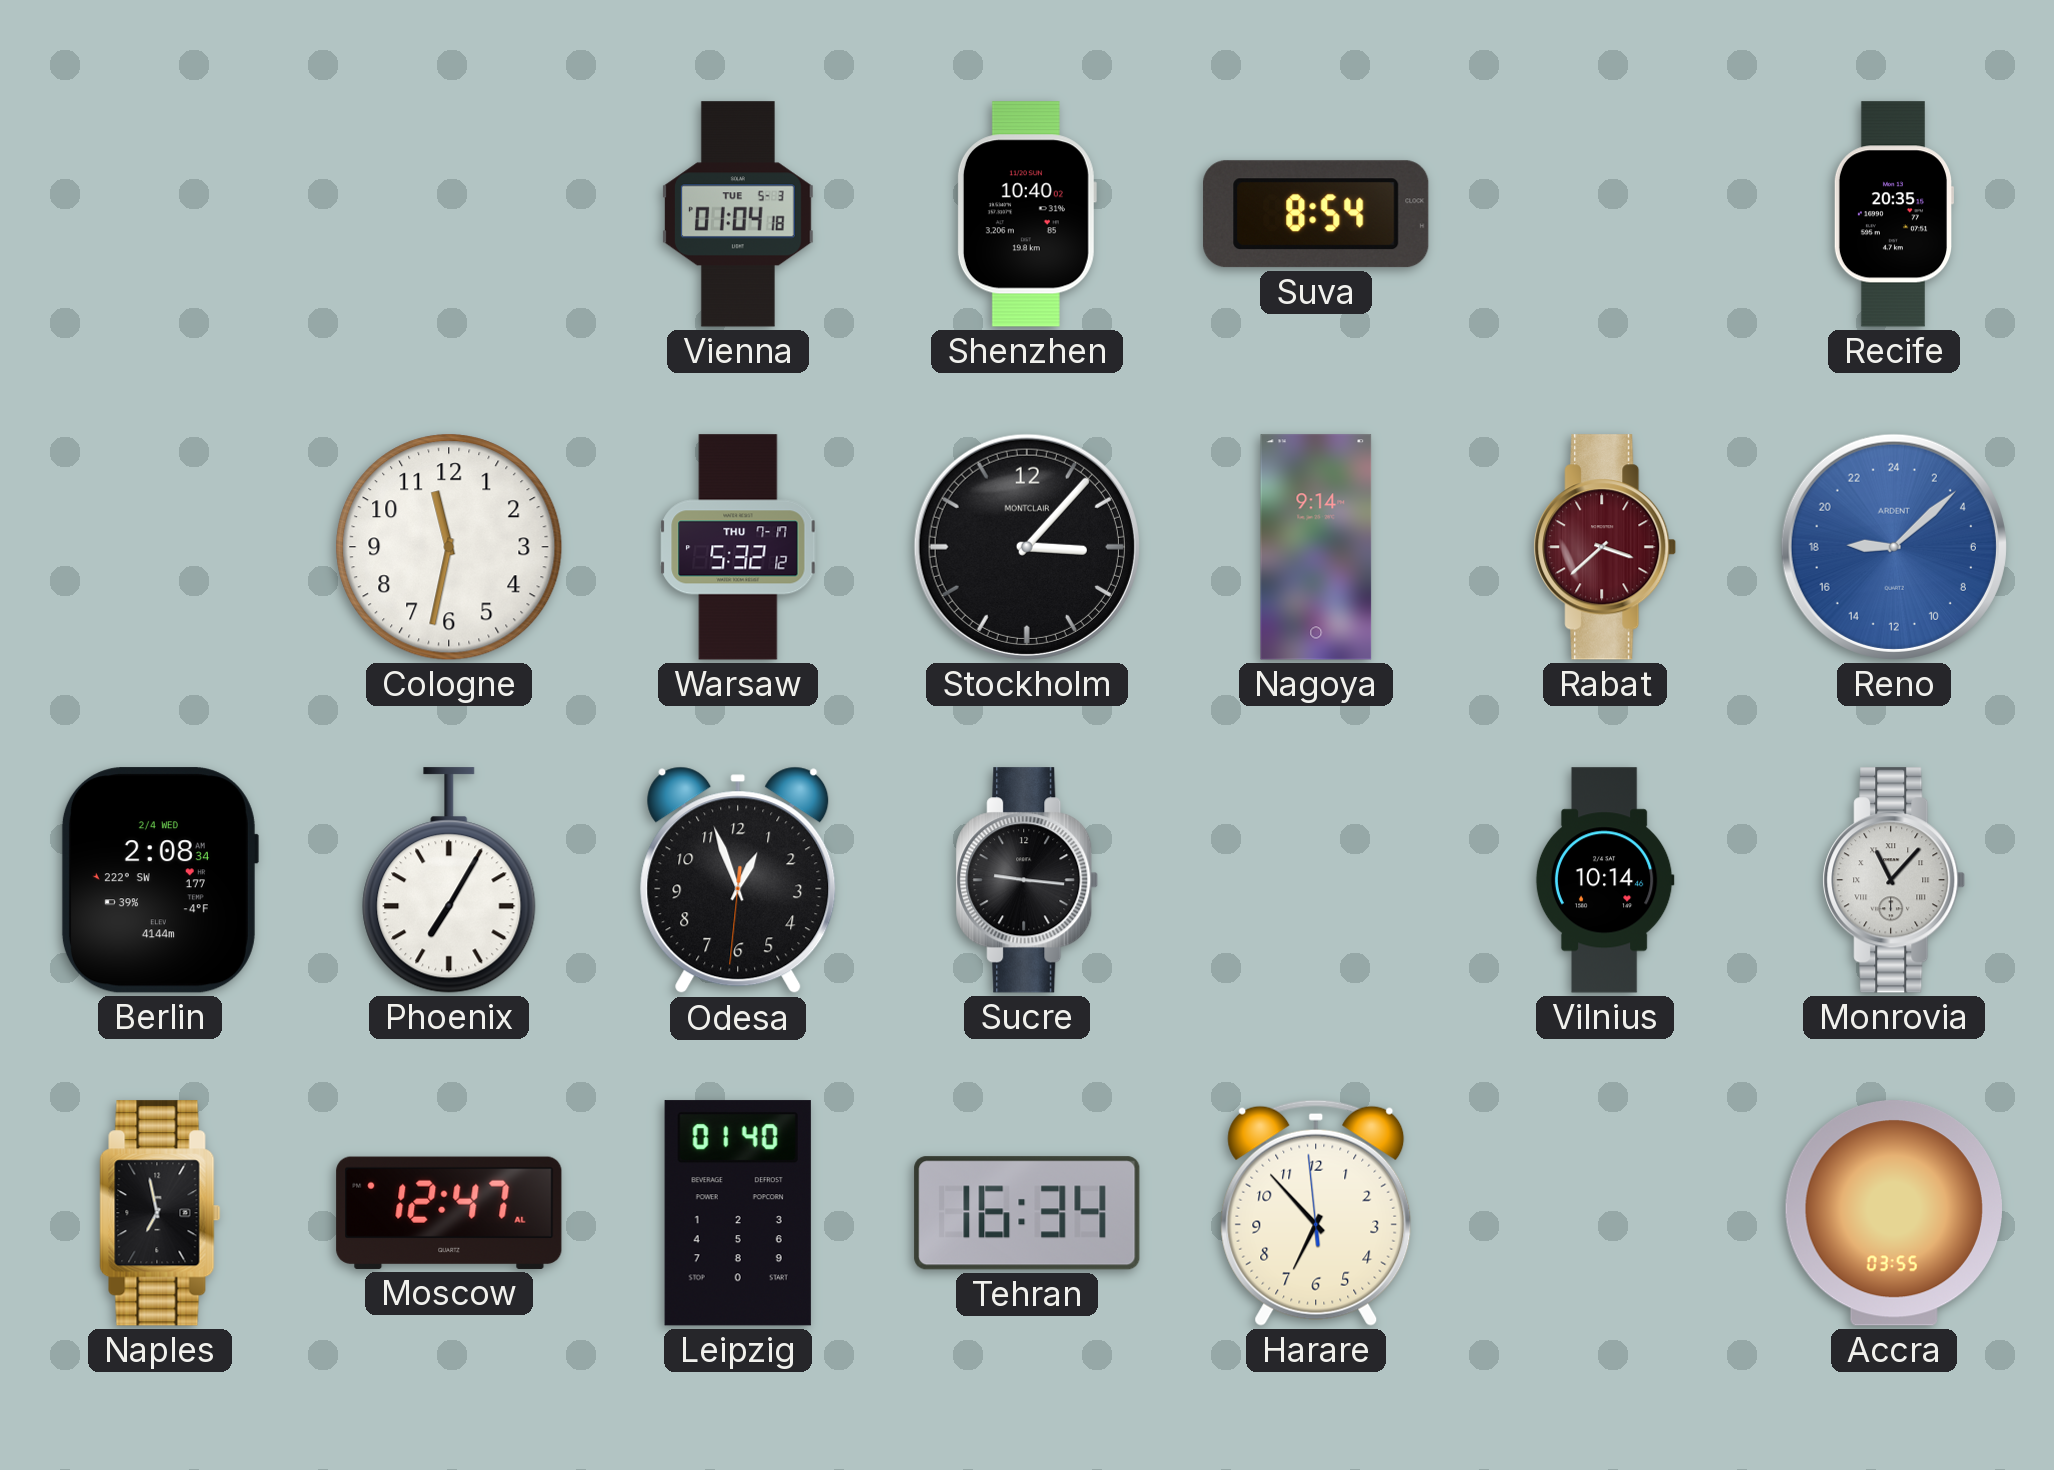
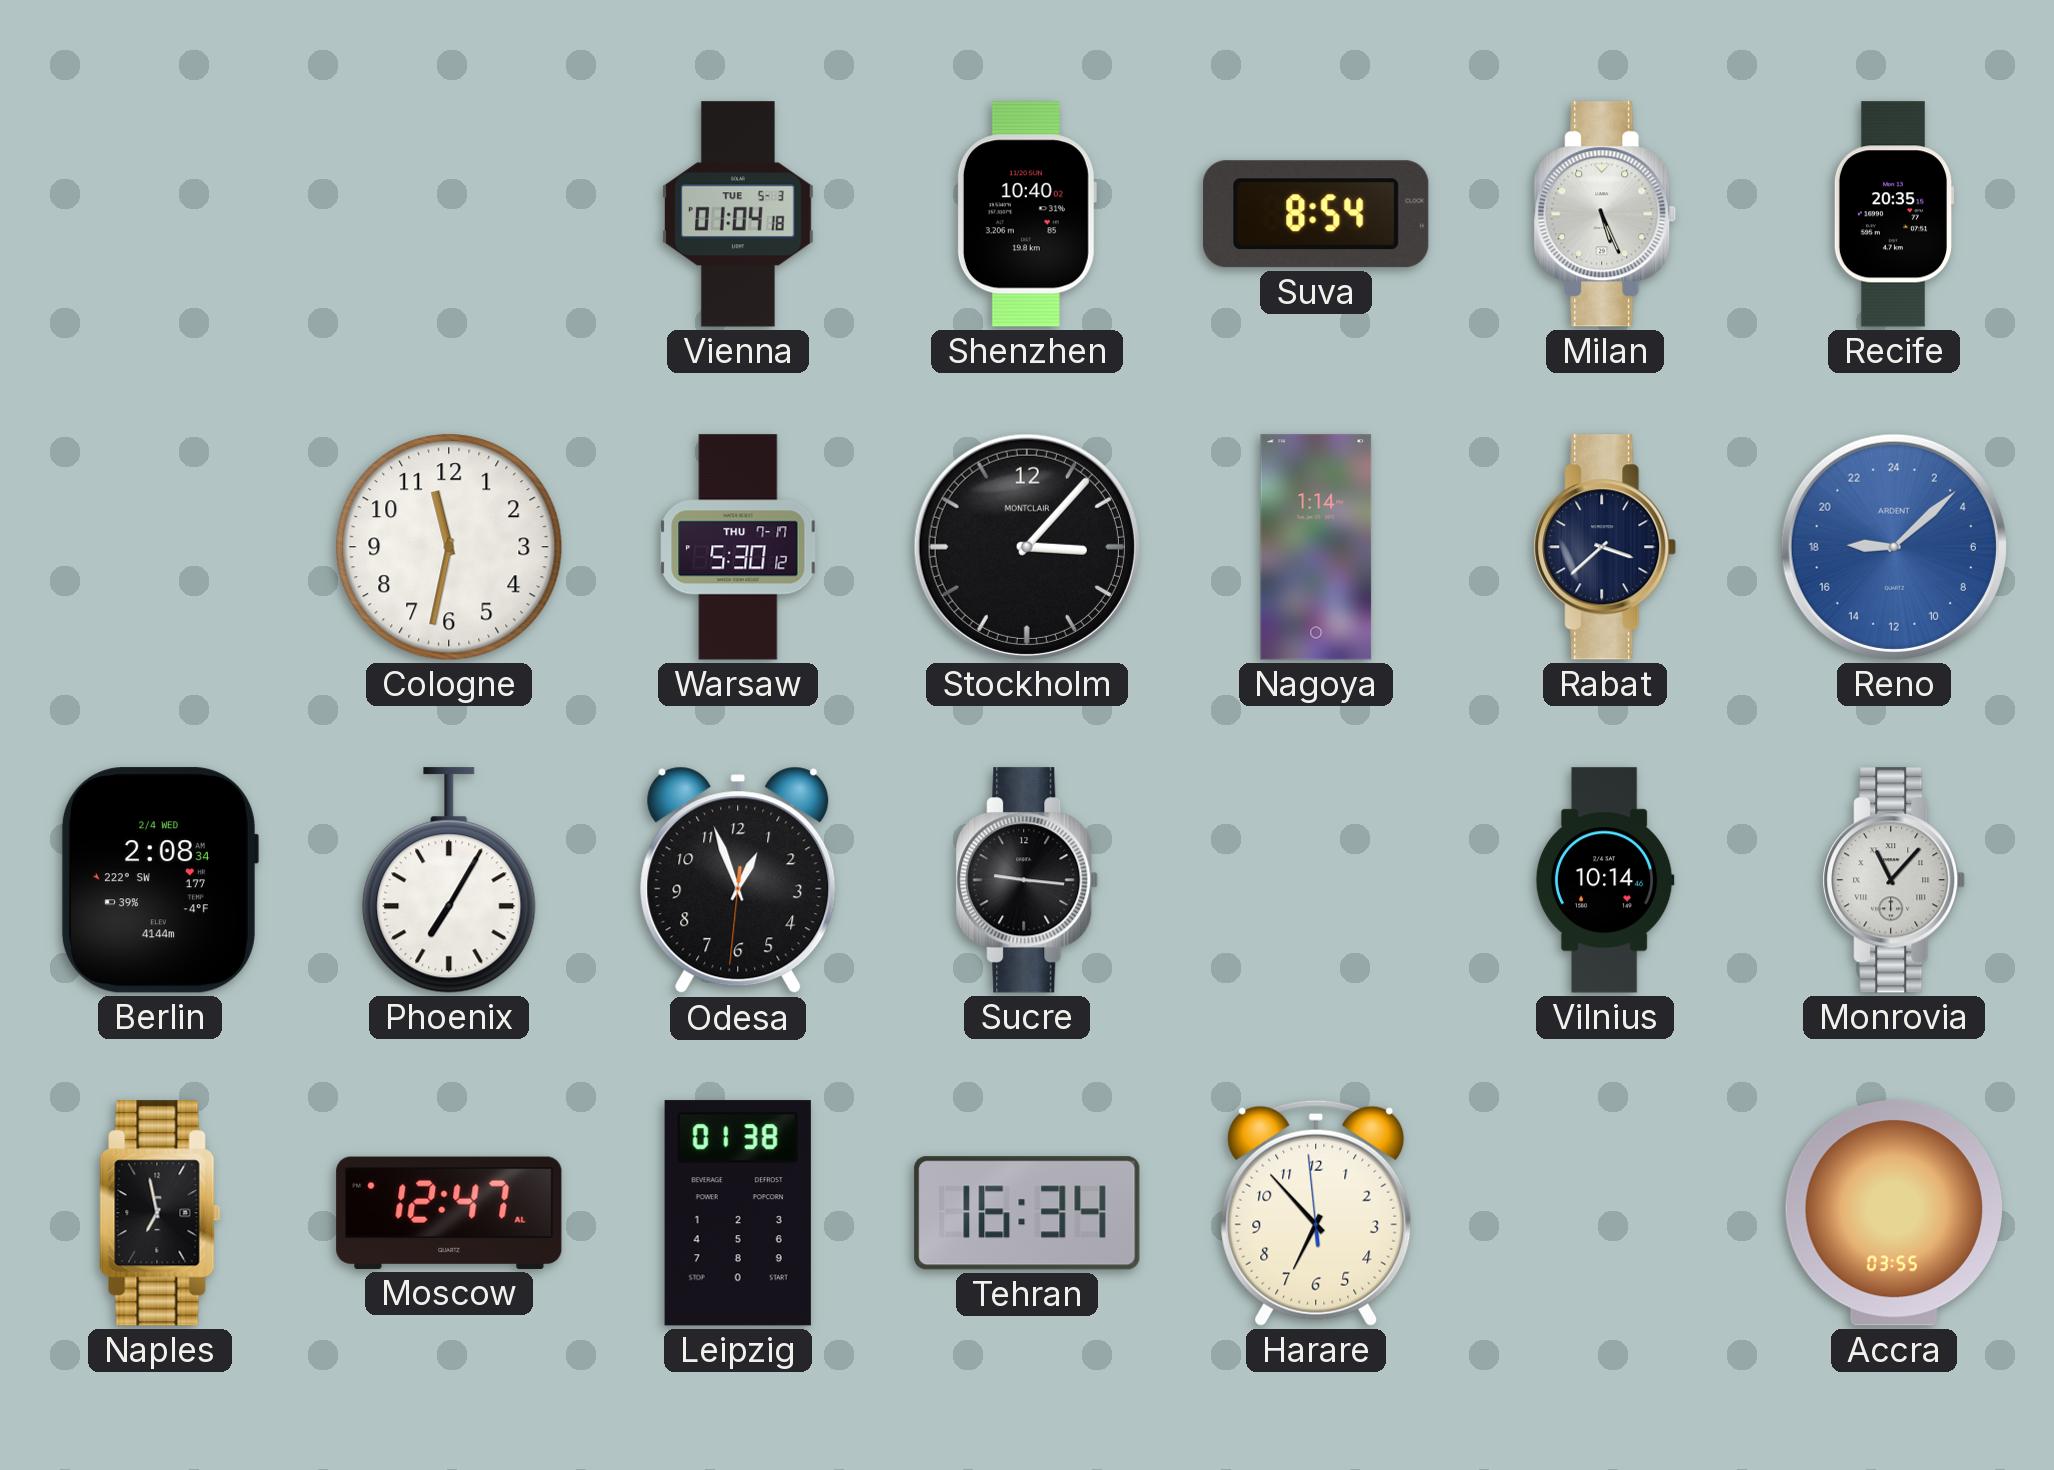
Milan: none -> 5:26 (1605, 214)
Warsaw: 5:32 -> 5:30 (738, 547)
Nagoya: 9:14 -> 1:14 (1316, 547)
Rabat dial: burgundy -> navy (1605, 547)
Leipzig: 01:40 -> 01:38 (738, 1213)
